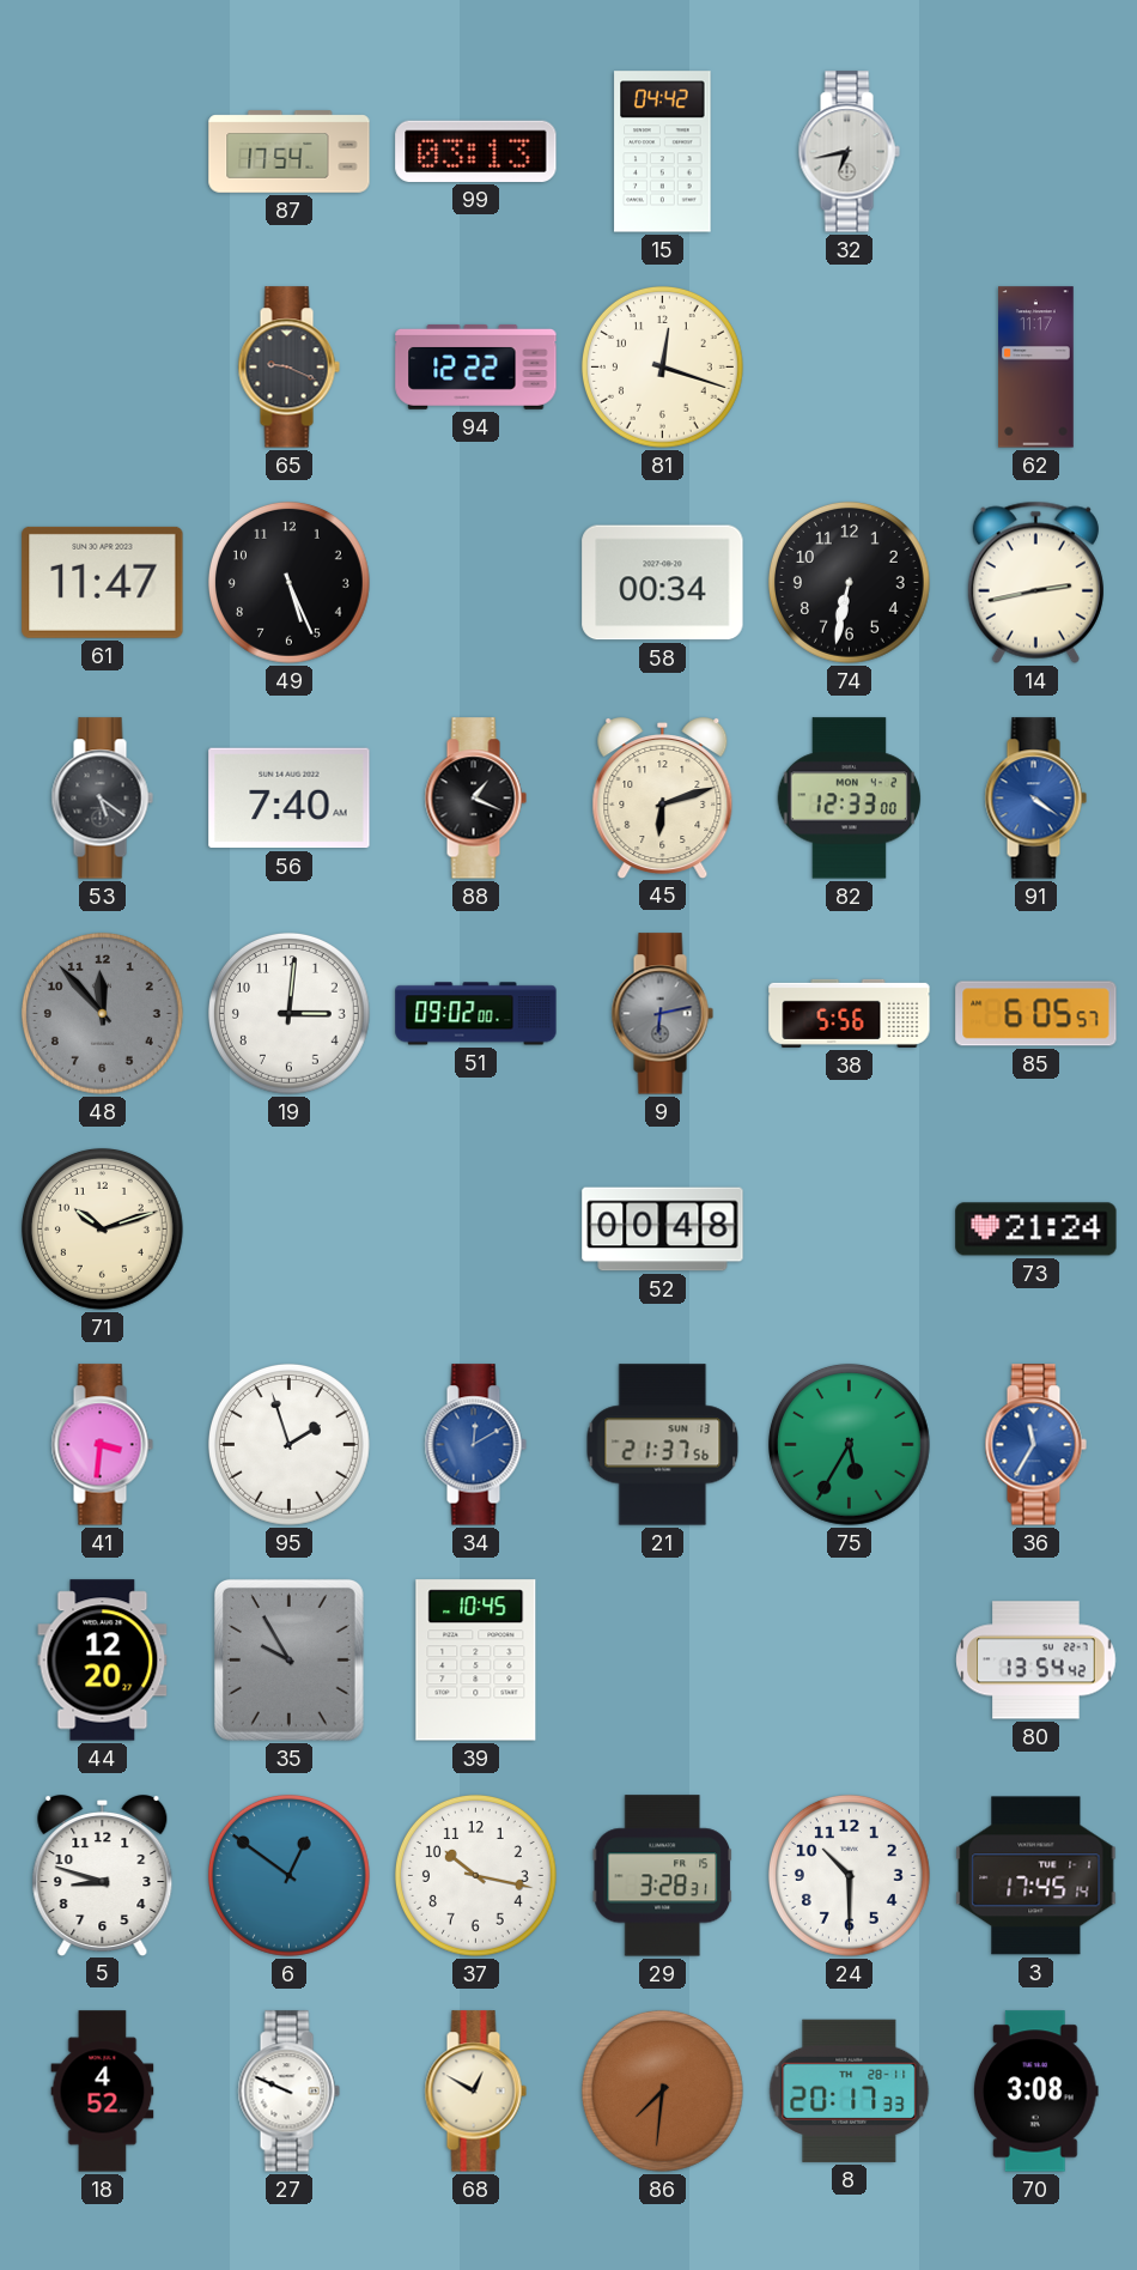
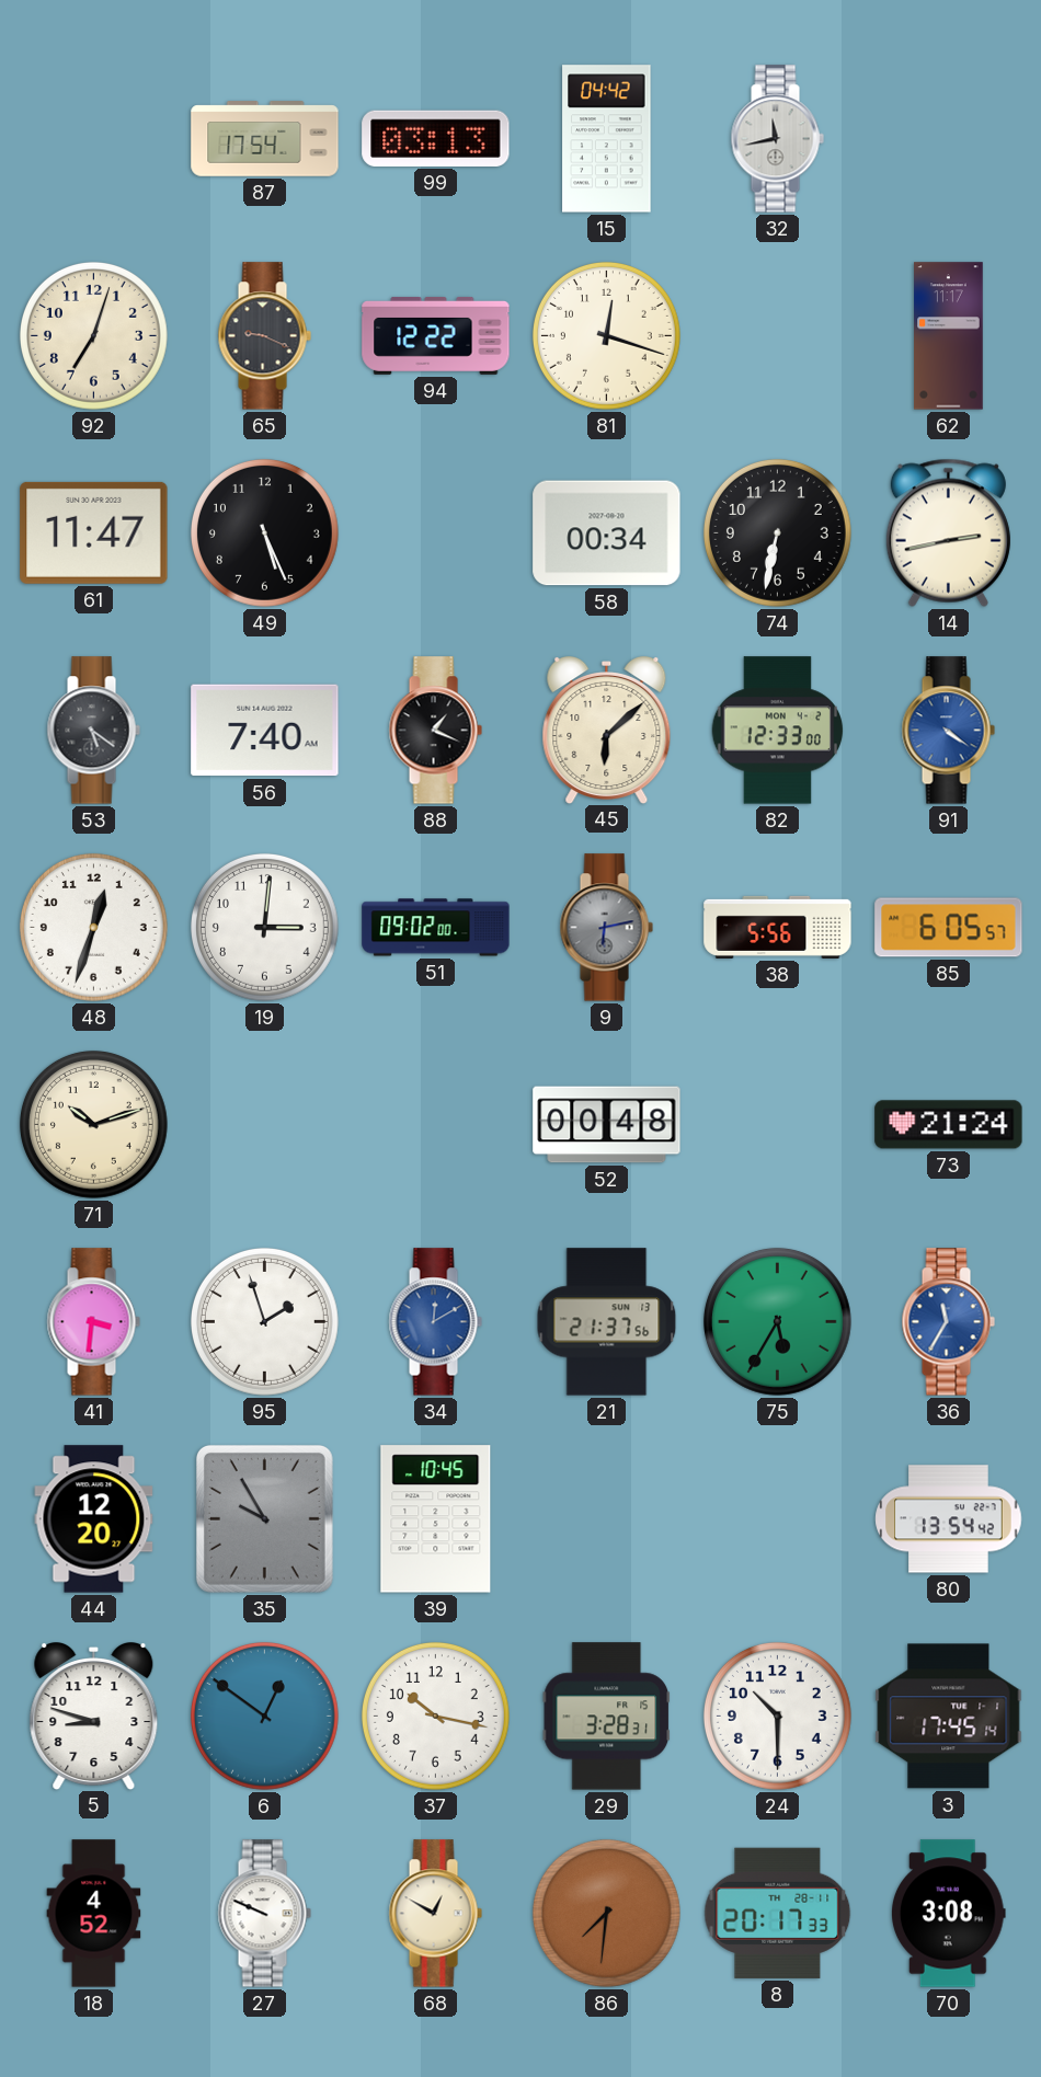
32: 6:43 -> 11:43 (777, 139)
92: none -> 7:03 (93, 335)
45: 6:12 -> 6:08 (607, 731)
48: 11:53 -> 12:33 (93, 927)
48 dial: grey -> white (93, 927)
